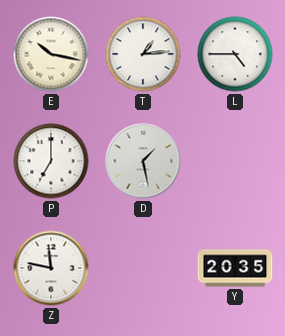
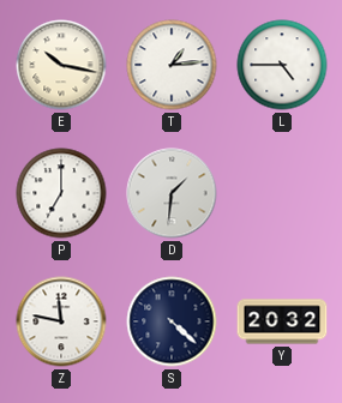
D: 1:28 -> 1:31 (172, 193)
S: none -> 4:22 (172, 321)
Y: 20:35 -> 20:32 (282, 321)
